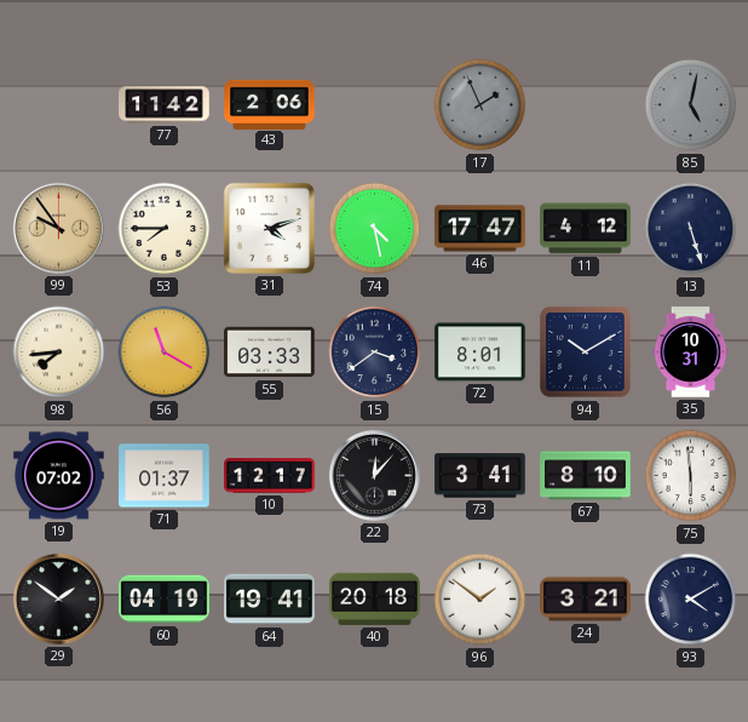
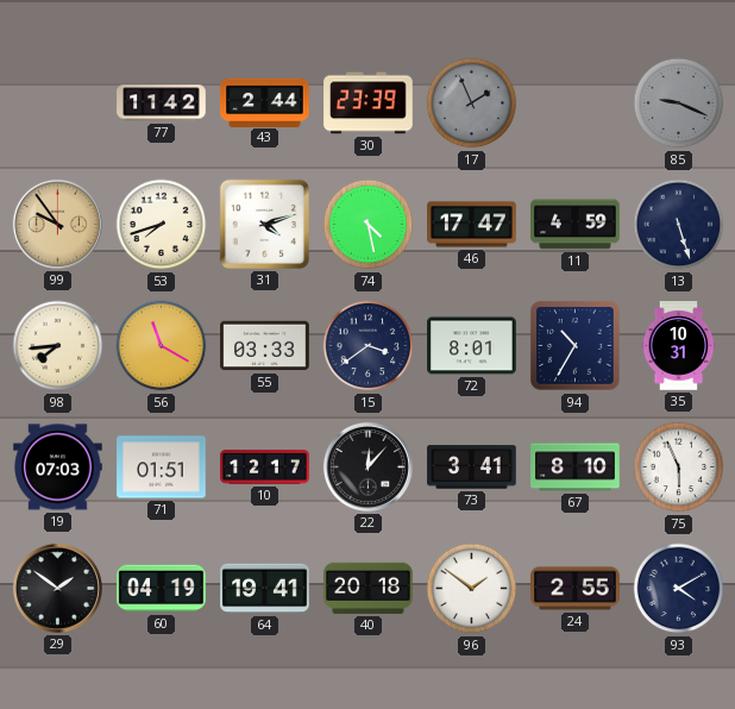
43: 2:06 -> 2:44 (265, 102)
30: none -> 23:39 (369, 103)
85: 5:02 -> 9:19 (679, 103)
53: 7:45 -> 7:42 (162, 225)
11: 4:12 -> 4:59 (576, 225)
94: 10:10 -> 10:35 (576, 346)
19: 07:02 -> 07:03 (58, 468)
71: 01:37 -> 01:51 (162, 468)
75: 5:59 -> 5:56 (679, 468)
24: 3:21 -> 2:55 (576, 589)
